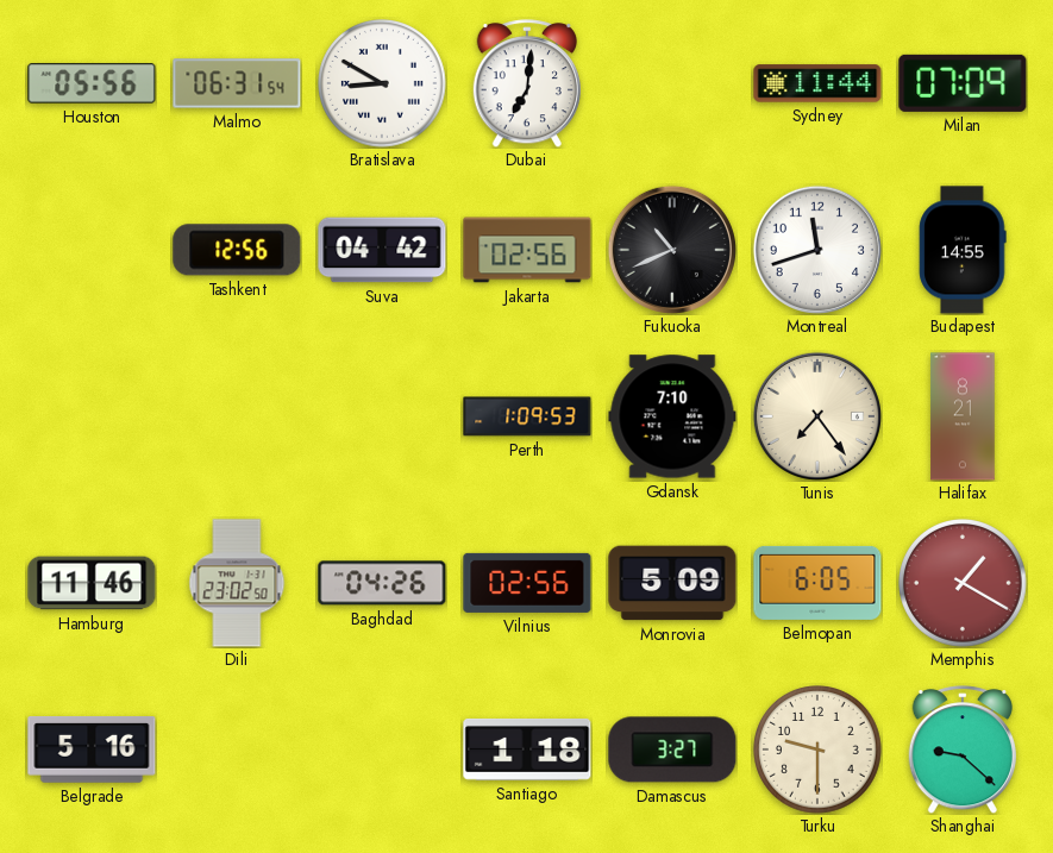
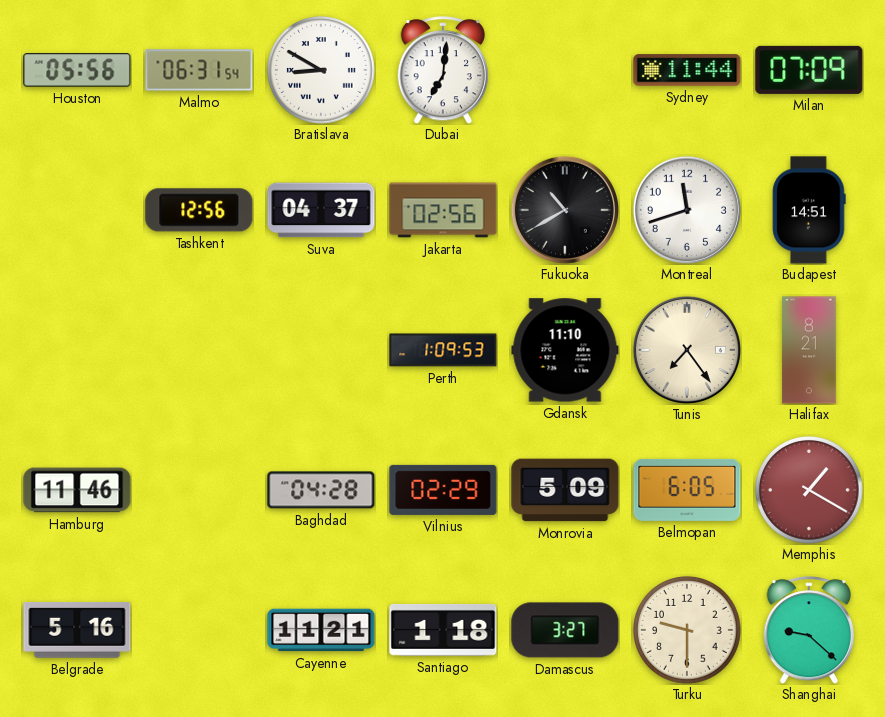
Suva: 04:42 -> 04:37 (321, 210)
Fukuoka: 10:41 -> 10:40 (565, 210)
Budapest: 14:55 -> 14:51 (809, 210)
Gdansk: 7:10 -> 11:10 (565, 350)
Dili: 23:02 -> none (237, 583)
Baghdad: 04:26 -> 04:28 (321, 490)
Vilnius: 02:56 -> 02:29 (443, 490)
Cayenne: none -> 11:21 (321, 630)
